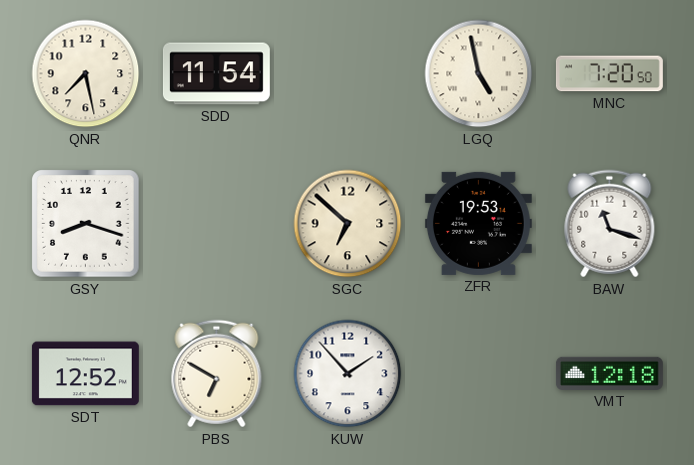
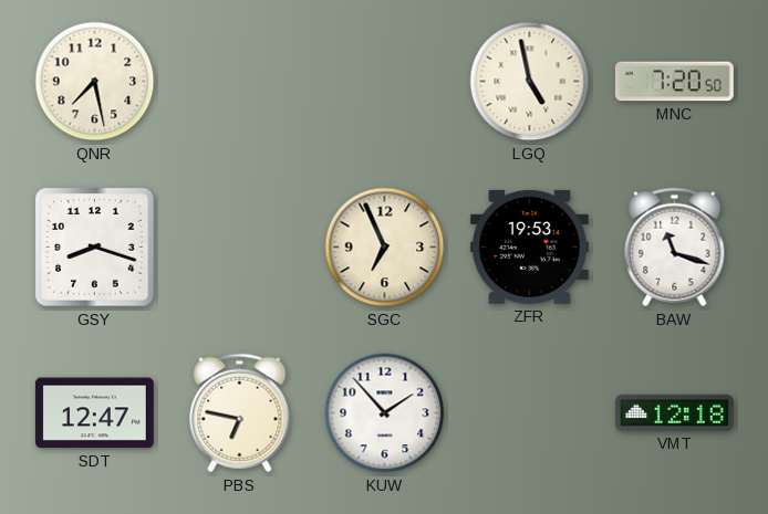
SDD: 11:54 -> none (216, 74)
SGC: 6:52 -> 6:56 (385, 248)
SDT: 12:52 -> 12:47 (94, 413)
PBS: 6:50 -> 6:47 (240, 413)
